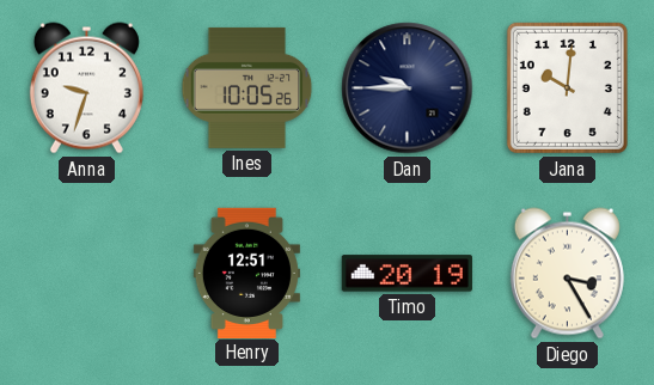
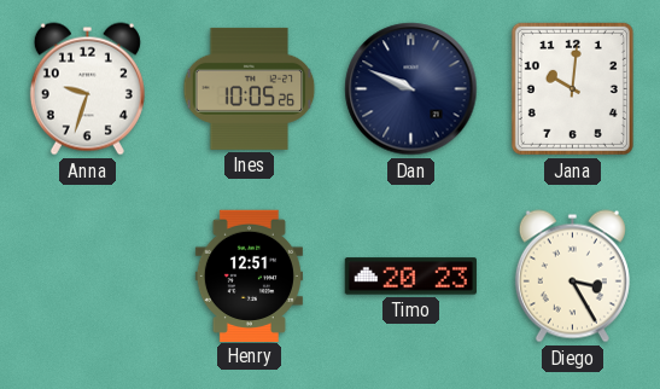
Dan: 9:45 -> 9:49 (411, 89)
Timo: 20:19 -> 20:23 (410, 277)
